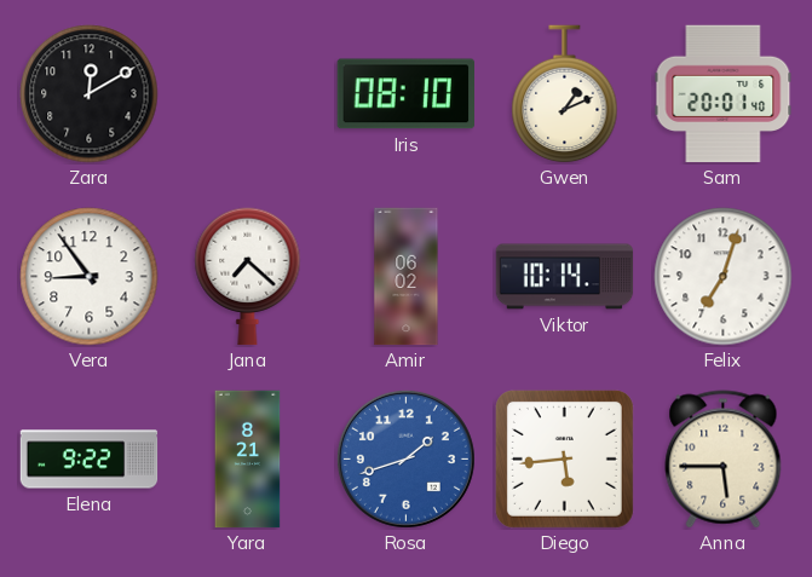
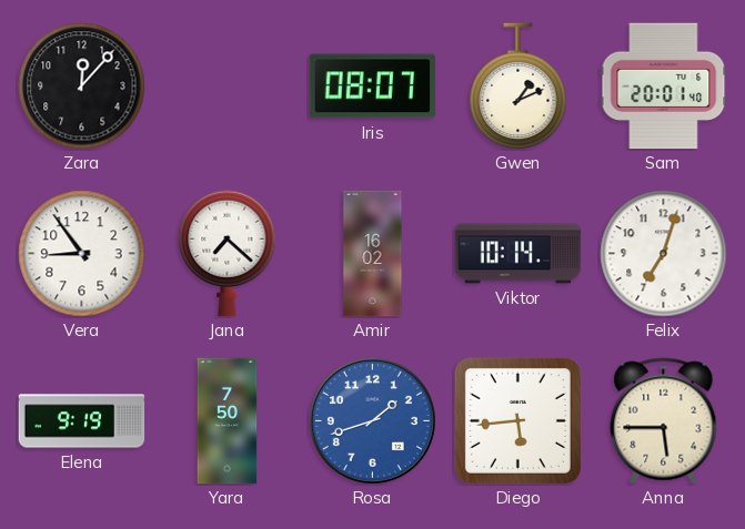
Zara: 12:10 -> 12:07 (82, 87)
Iris: 08:10 -> 08:07 (372, 87)
Amir: 06:02 -> 16:02 (373, 254)
Elena: 9:22 -> 9:19 (82, 421)
Yara: 8:21 -> 7:50 (228, 421)
